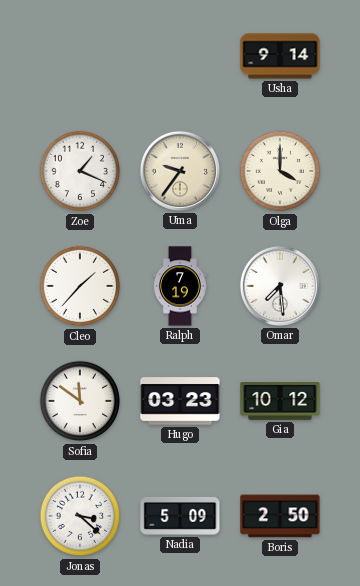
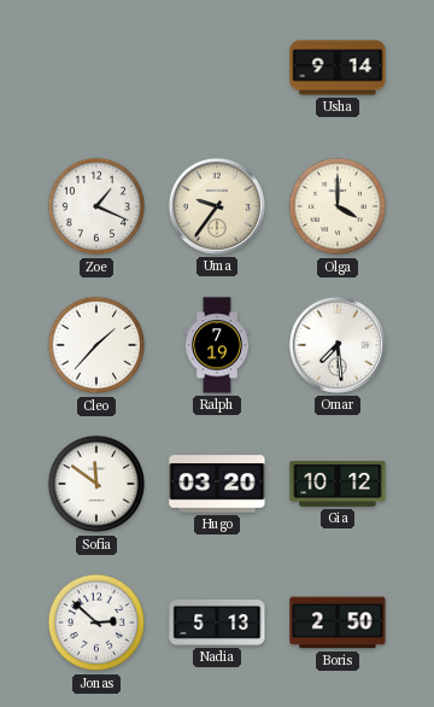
Hugo: 03:23 -> 03:20 (217, 484)
Jonas: 3:22 -> 2:52 (96, 623)
Nadia: 5:09 -> 5:13 (217, 623)
